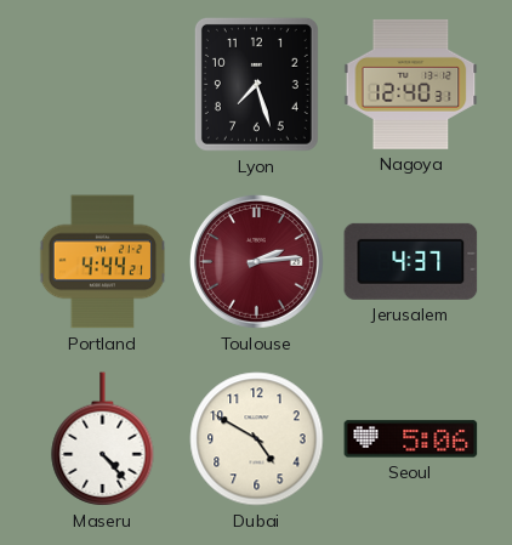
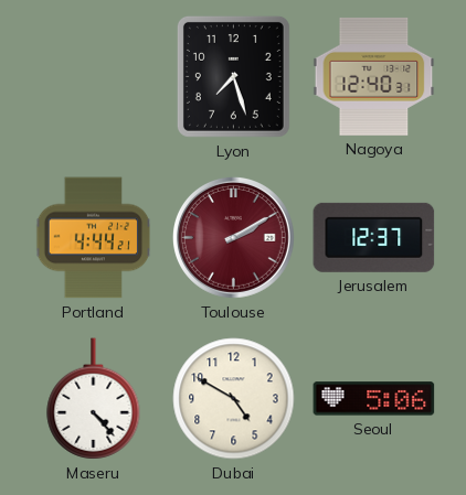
Toulouse: 2:14 -> 2:10 (233, 237)
Jerusalem: 4:37 -> 12:37 (374, 237)
